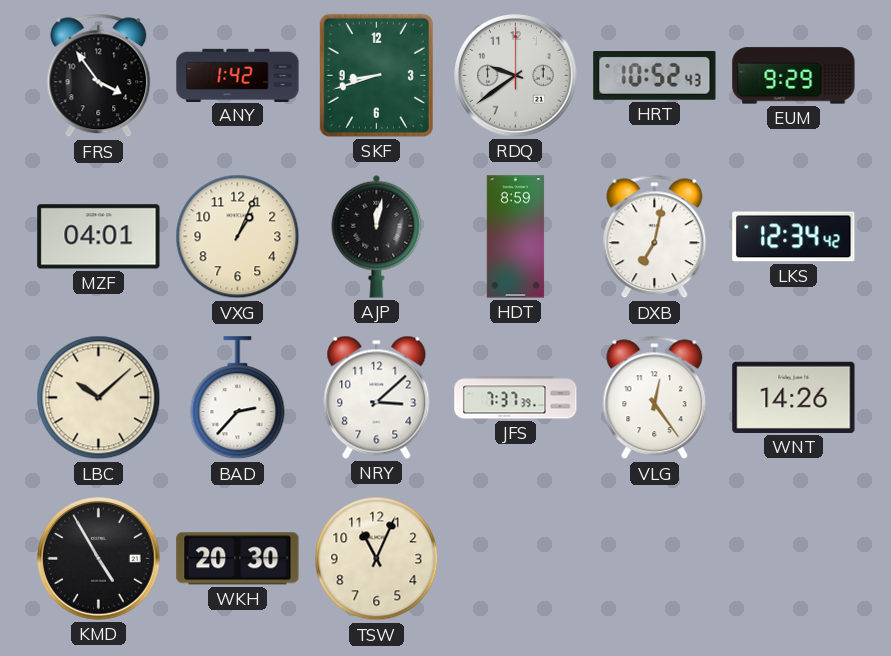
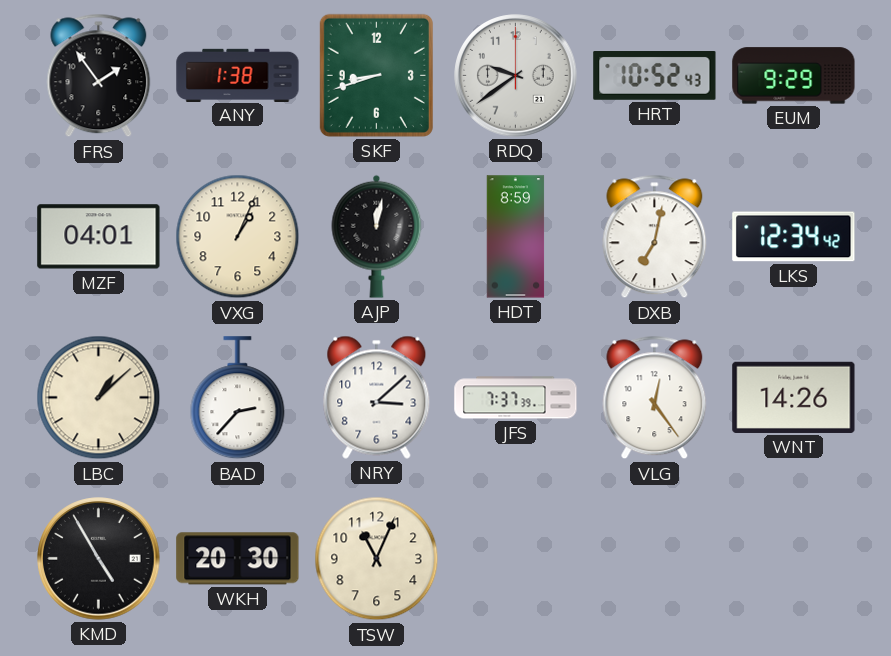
FRS: 3:54 -> 1:54 (99, 76)
ANY: 1:42 -> 1:38 (238, 75)
LBC: 10:08 -> 1:08 (99, 398)
